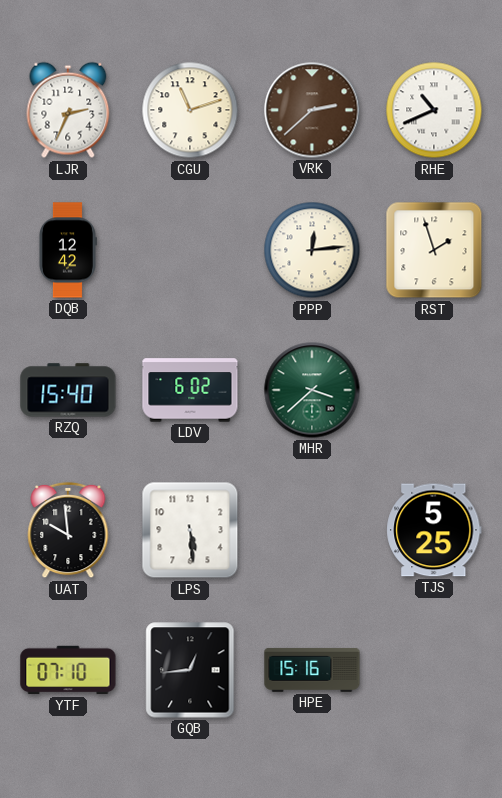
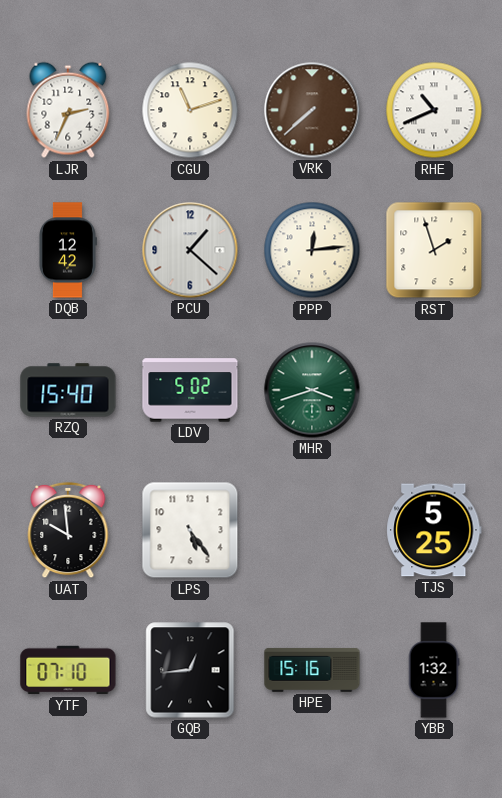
VRK: 2:38 -> 7:38 (312, 110)
PCU: none -> 1:22 (190, 250)
LDV: 6:02 -> 5:02 (190, 390)
MHR: 3:38 -> 3:42 (312, 390)
LPS: 5:29 -> 5:24 (190, 530)
YBB: none -> 1:32 (434, 670)
